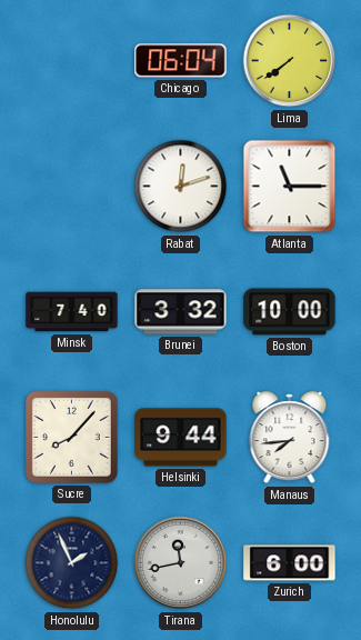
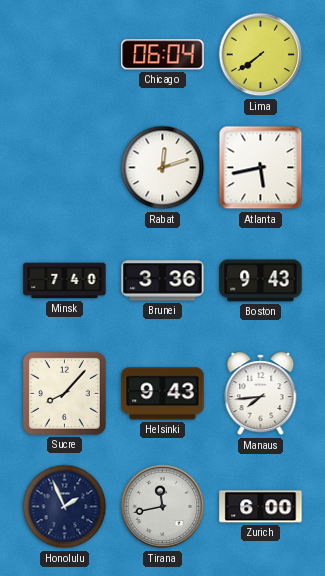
Atlanta: 11:15 -> 5:43 (261, 168)
Brunei: 3:32 -> 3:36 (163, 281)
Boston: 10:00 -> 9:43 (261, 281)
Helsinki: 9:44 -> 9:43 (163, 394)
